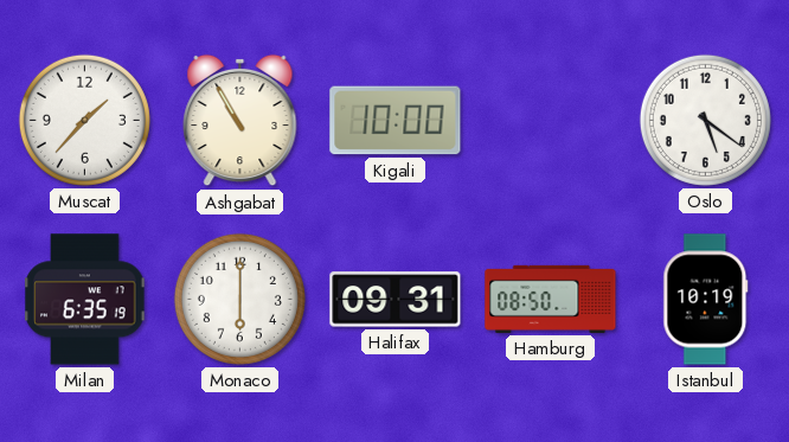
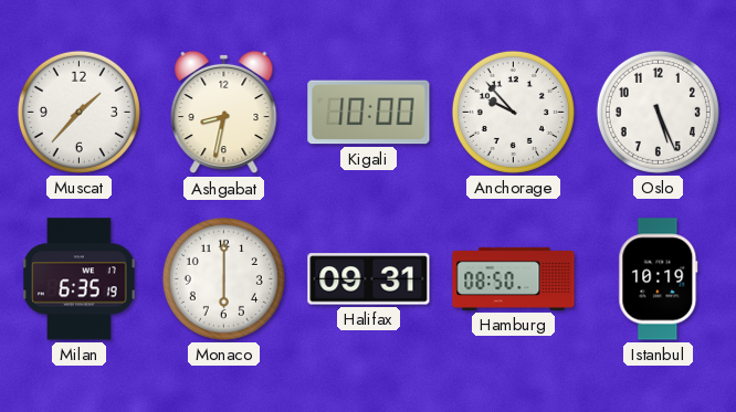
Ashgabat: 10:55 -> 8:32 (224, 113)
Anchorage: none -> 9:53 (513, 112)
Oslo: 5:21 -> 5:26 (658, 112)
